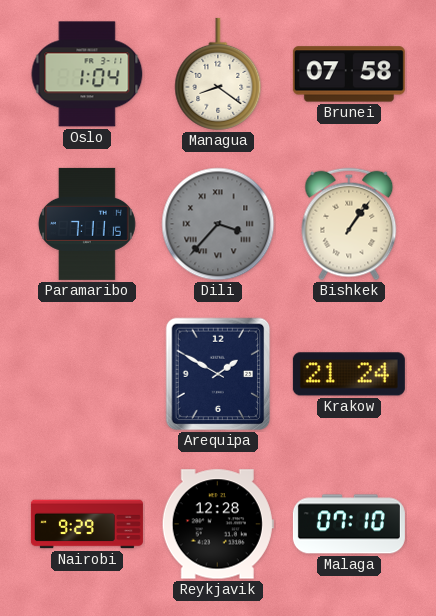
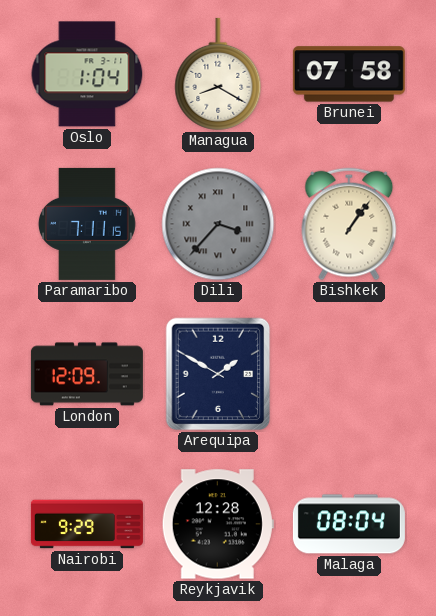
Managua: 8:21 -> 8:20 (218, 74)
London: none -> 12:09 (87, 374)
Krakow: 21:24 -> none (349, 374)
Malaga: 07:10 -> 08:04 (349, 524)
